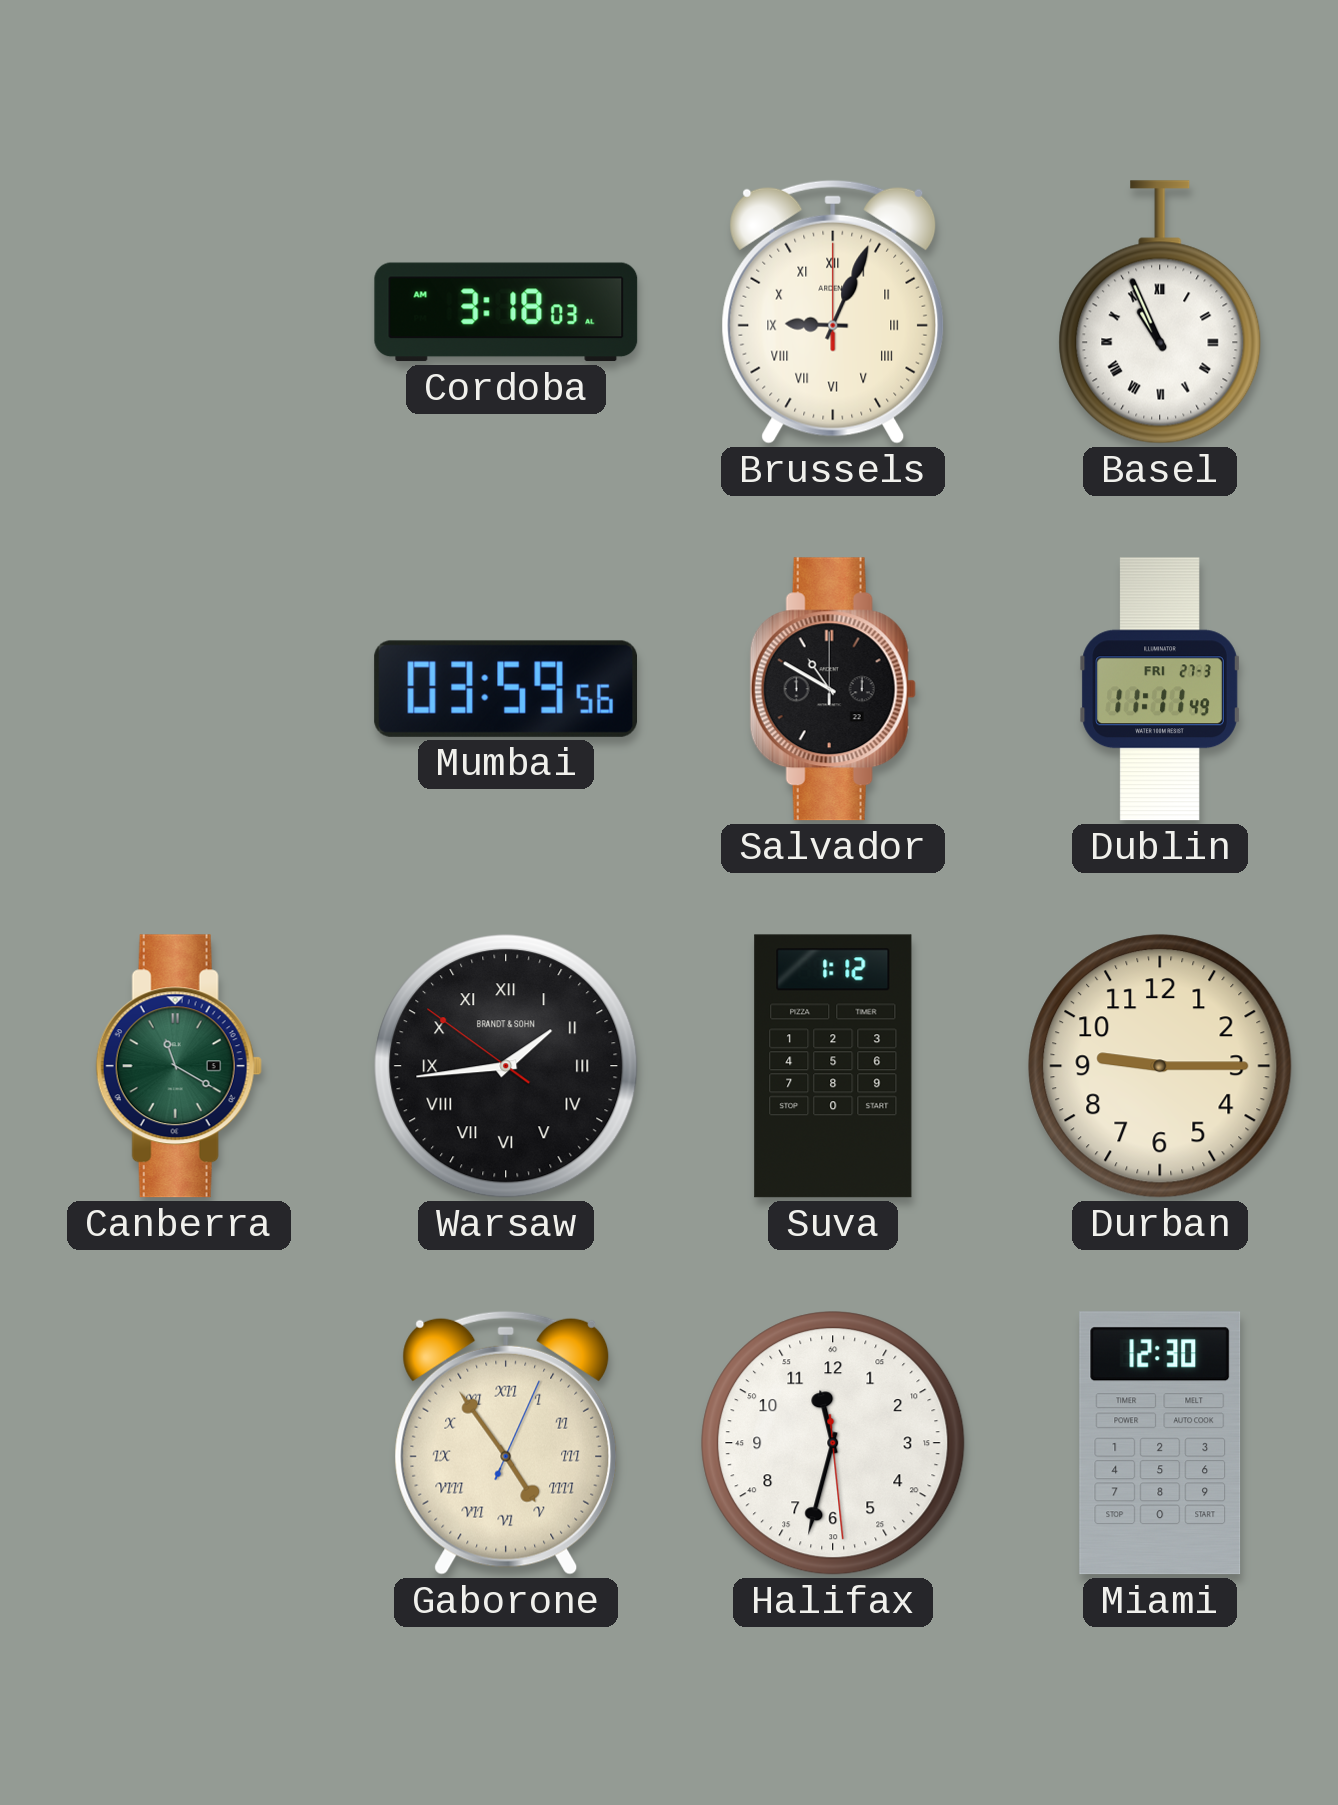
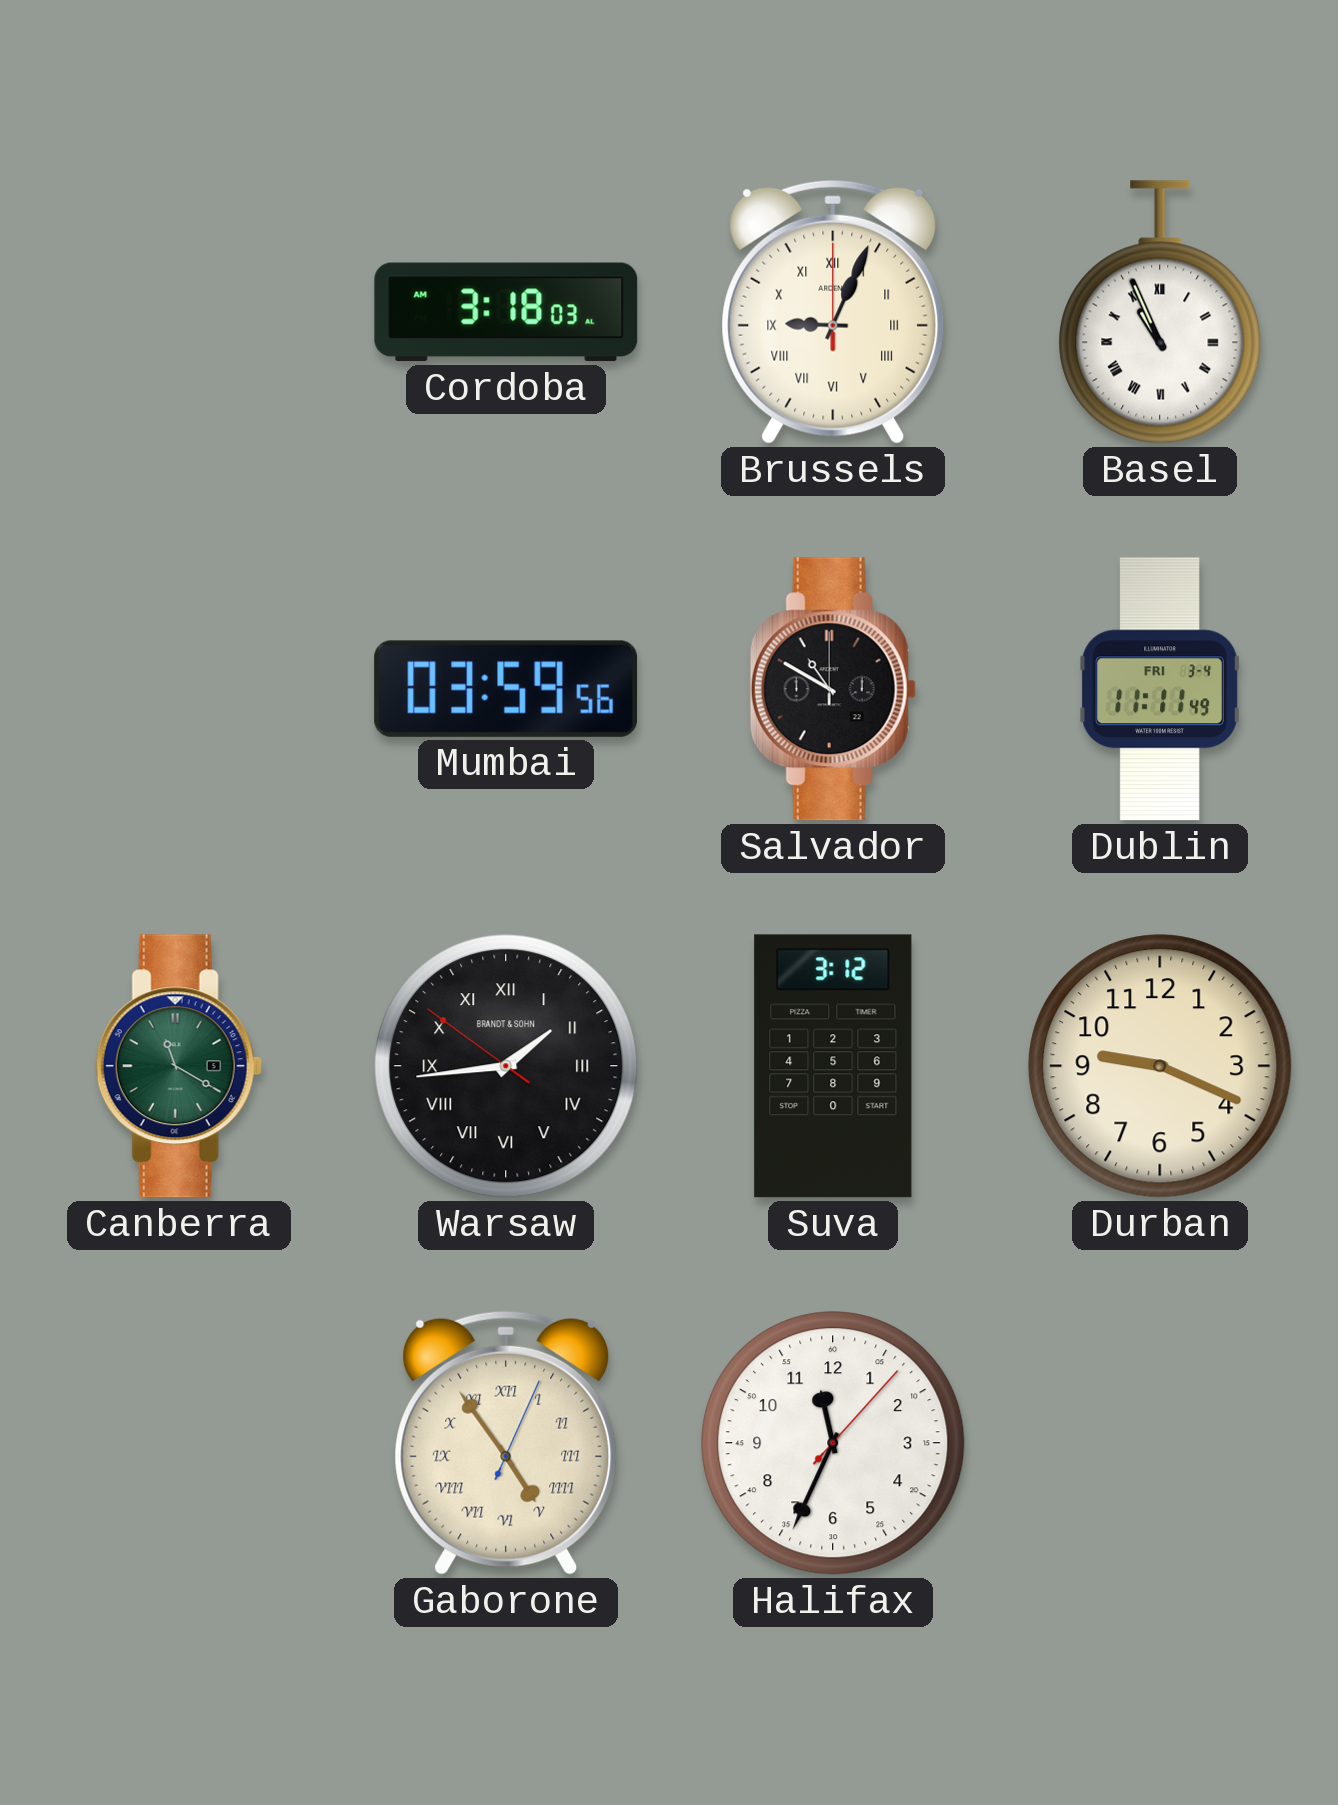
Dublin date: FRI 27-3 -> FRI 3-4 (1160, 689)
Suva: 1:12 -> 3:12 (833, 1066)
Durban: 9:15 -> 9:19 (1160, 1066)
Halifax: 11:32 -> 11:34 (833, 1443)
Miami: 12:30 -> none (1160, 1443)
